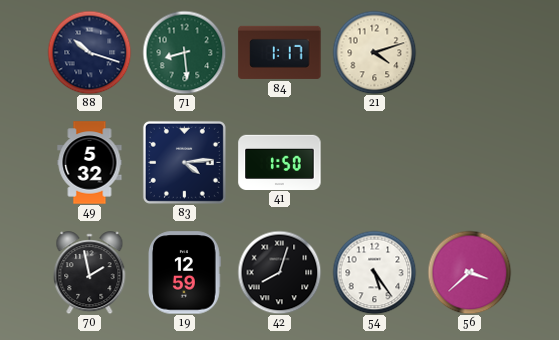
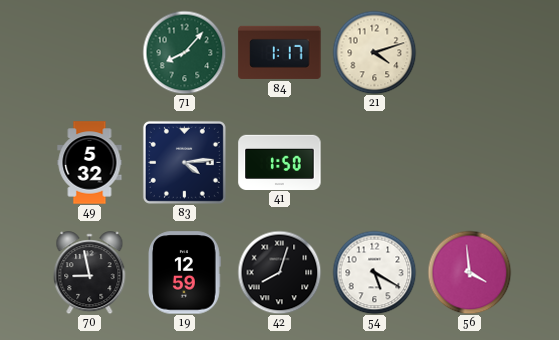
88: 10:18 -> none (89, 52)
71: 8:29 -> 8:07 (184, 52)
70: 1:58 -> 8:58 (90, 273)
54: 5:24 -> 5:20 (374, 272)
56: 3:38 -> 3:59 (469, 272)
